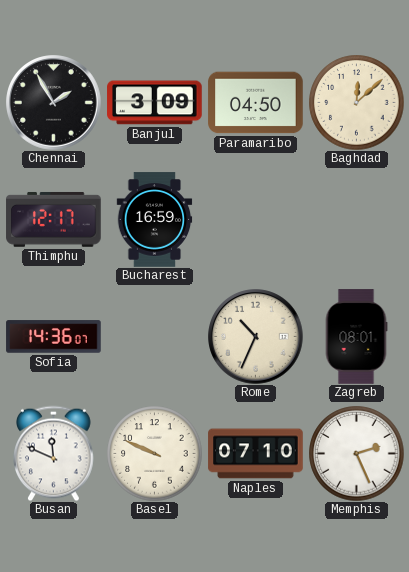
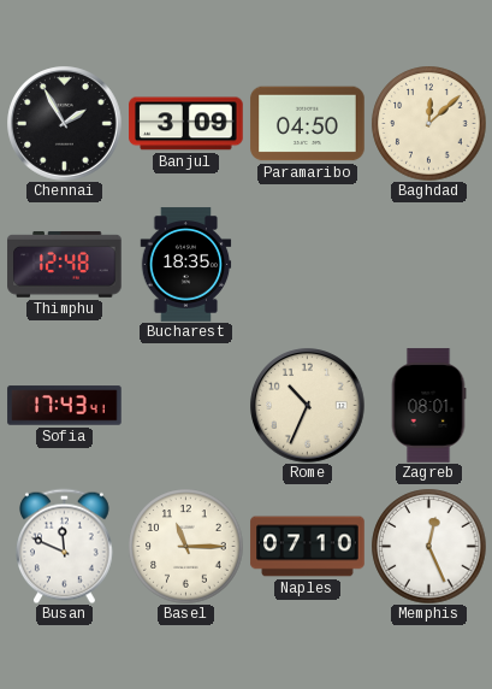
Thimphu: 12:17 -> 12:48 (65, 265)
Bucharest: 16:59 -> 18:35 (186, 265)
Sofia: 14:36 -> 17:43 (65, 406)
Basel: 9:49 -> 11:15 (185, 546)
Memphis: 2:26 -> 12:26 (428, 546)
